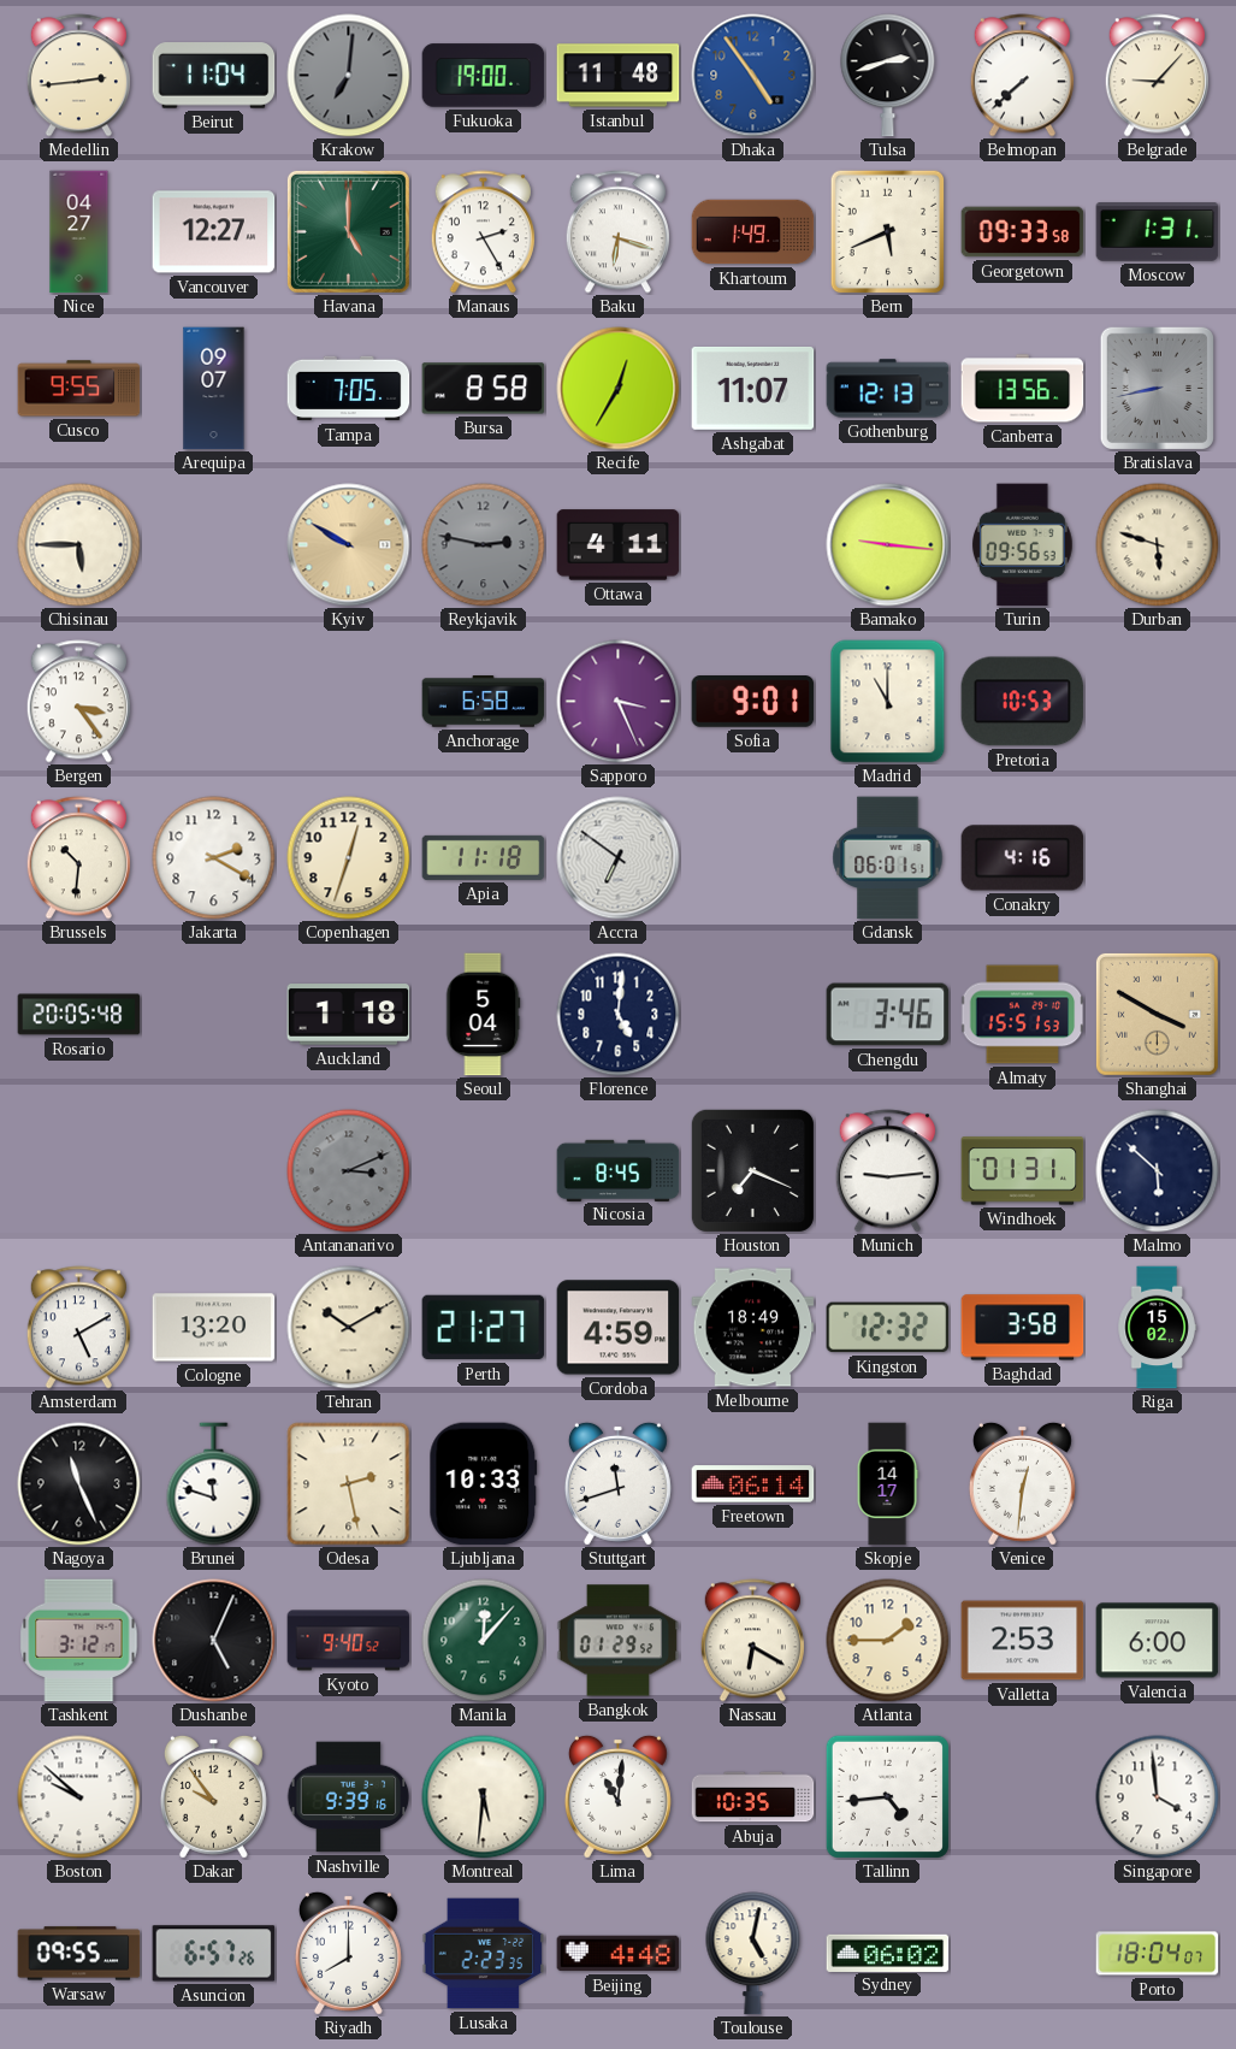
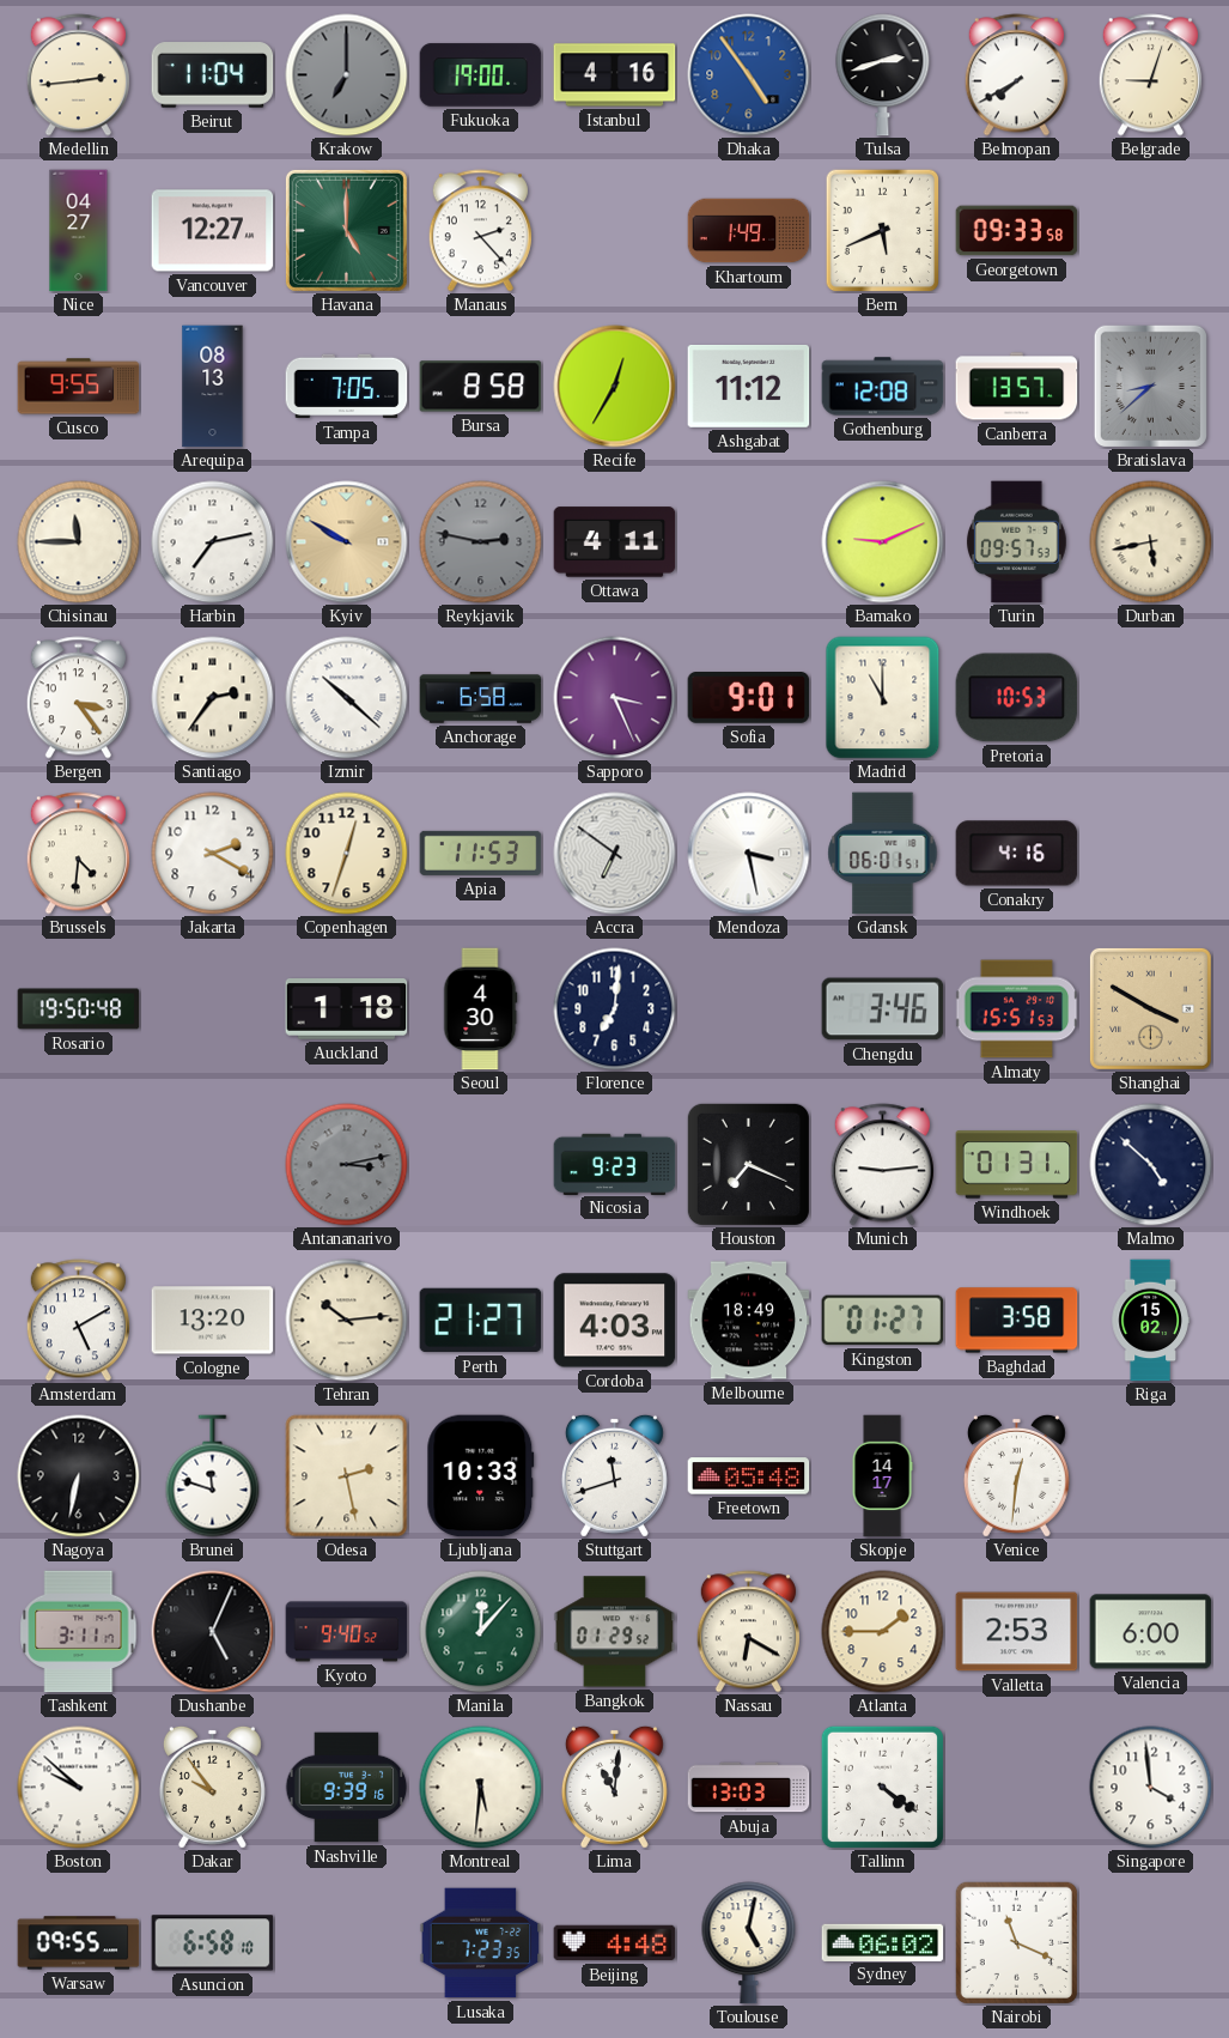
Krakow: 7:01 -> 7:00 (347, 75)
Istanbul: 11:48 -> 4:16 (615, 75)
Belmopan: 7:38 -> 7:40 (1016, 75)
Belgrade: 9:07 -> 9:03 (1150, 75)
Manaus: 2:25 -> 2:23 (480, 231)
Baku: 6:18 -> none (617, 232)
Moscow: 1:31 -> none (1158, 232)
Arequipa: 09:07 -> 08:13 (213, 387)
Ashgabat: 11:07 -> 11:12 (749, 386)
Gothenburg: 12:13 -> 12:08 (883, 387)
Canberra: 13:56 -> 13:57 (1017, 387)
Bratislava: 8:43 -> 8:38 (1150, 386)
Chisinau: 5:45 -> 11:45 (79, 542)
Harbin: none -> 7:13 (213, 542)
Bamako: 9:16 -> 9:11 (883, 542)
Turin: 09:56 -> 09:57 (1016, 542)
Durban: 5:48 -> 5:43 (1151, 542)
Santiago: none -> 2:36 (213, 698)
Izmir: none -> 10:22 (347, 698)
Brussels: 10:31 -> 4:31 (78, 854)
Apia: 11:18 -> 11:53 (481, 853)
Mendoza: none -> 3:28 (749, 854)
Rosario: 20:05 -> 19:50 (79, 1009)
Seoul: 5:04 -> 4:30 (480, 1009)
Florence: 5:01 -> 7:01 (615, 1009)
Antananarivo: 3:11 -> 3:13 (347, 1165)
Nicosia: 8:45 -> 9:23 (615, 1164)
Malmo: 5:52 -> 4:52 (1151, 1165)
Tehran: 10:10 -> 10:14 (347, 1321)
Cordoba: 4:59 -> 4:03 (615, 1321)
Kingston: 12:32 -> 01:27 (883, 1321)
Nagoya: 11:26 -> 6:32 (79, 1476)
Freetown: 06:14 -> 05:48 (749, 1476)
Tashkent: 3:12 -> 3:11 (79, 1632)
Abuja: 10:35 -> 13:03 (749, 1788)
Tallinn: 4:44 -> 4:21 (882, 1787)
Asuncion: 6:57 -> 6:58 (213, 1943)
Riyadh: 8:00 -> none (348, 1953)
Lusaka: 2:23 -> 7:23 (481, 1943)
Nairobi: none -> 11:19 (1016, 1942)
Porto: 18:04 -> none (1158, 1954)
